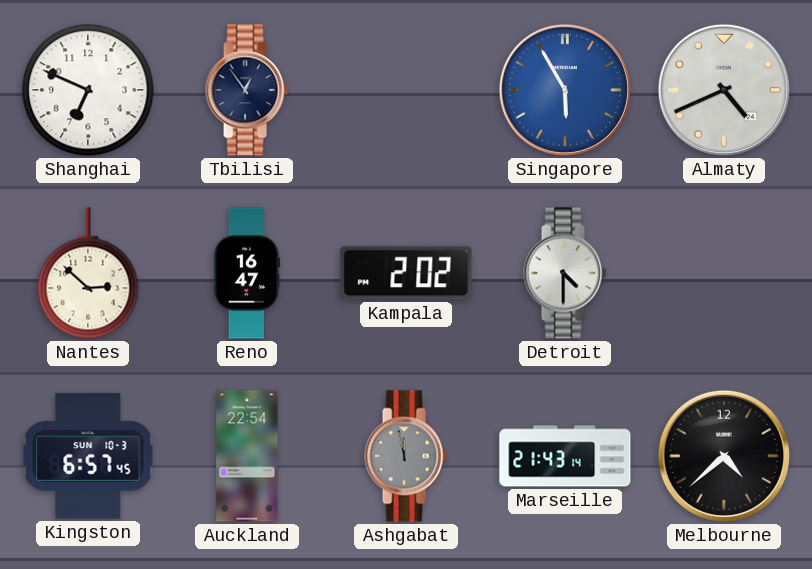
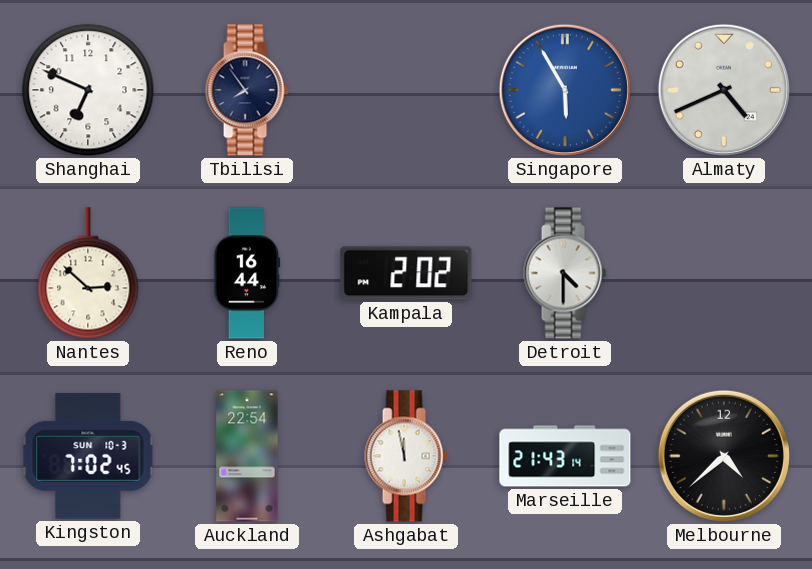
Tbilisi: 12:54 -> 7:54 (247, 90)
Reno: 16:47 -> 16:44 (247, 273)
Kingston: 6:57 -> 7:02 (88, 456)
Ashgabat dial: grey -> white (406, 456)
